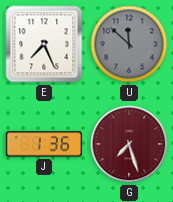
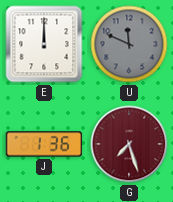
E: 7:26 -> 12:00 (44, 44)
U: 11:52 -> 11:49 (129, 44)
